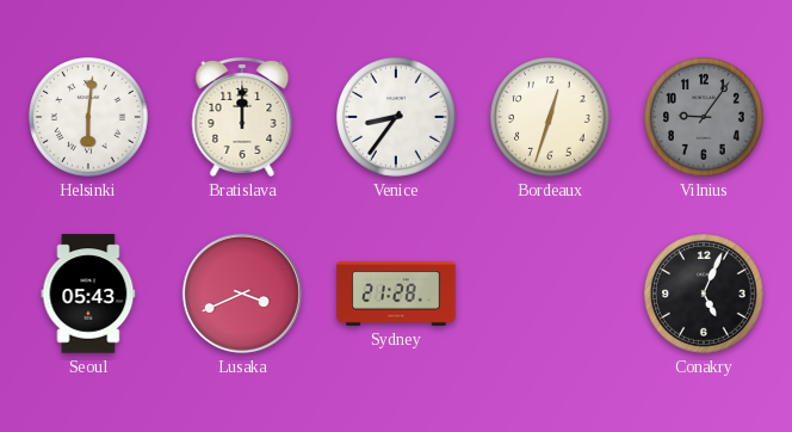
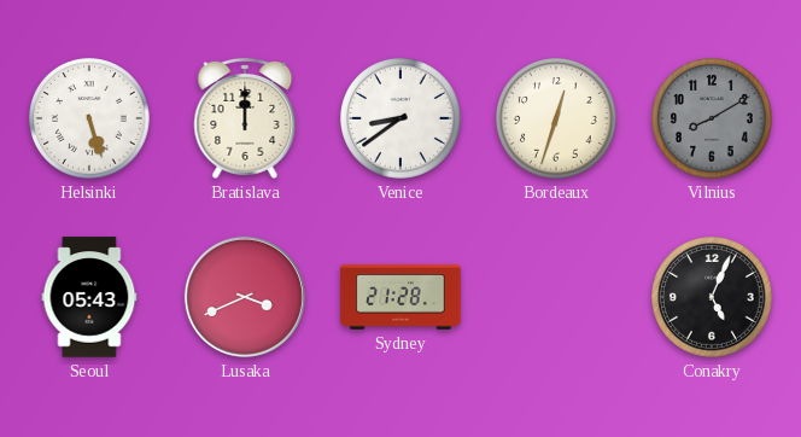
Helsinki: 6:01 -> 5:27 (90, 120)
Venice: 8:36 -> 8:39 (402, 120)
Vilnius: 9:06 -> 8:10 (713, 120)
